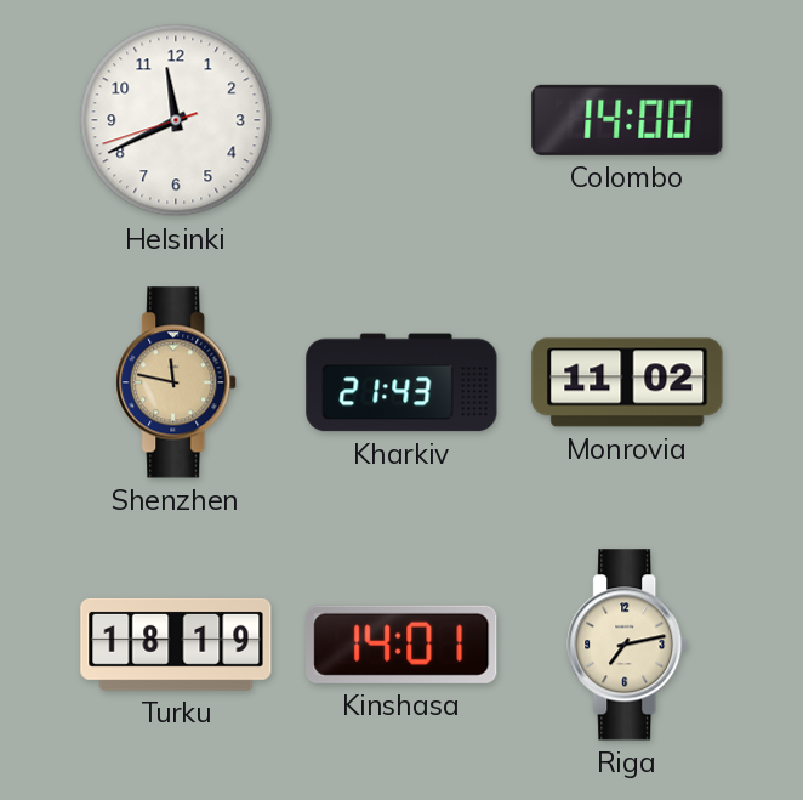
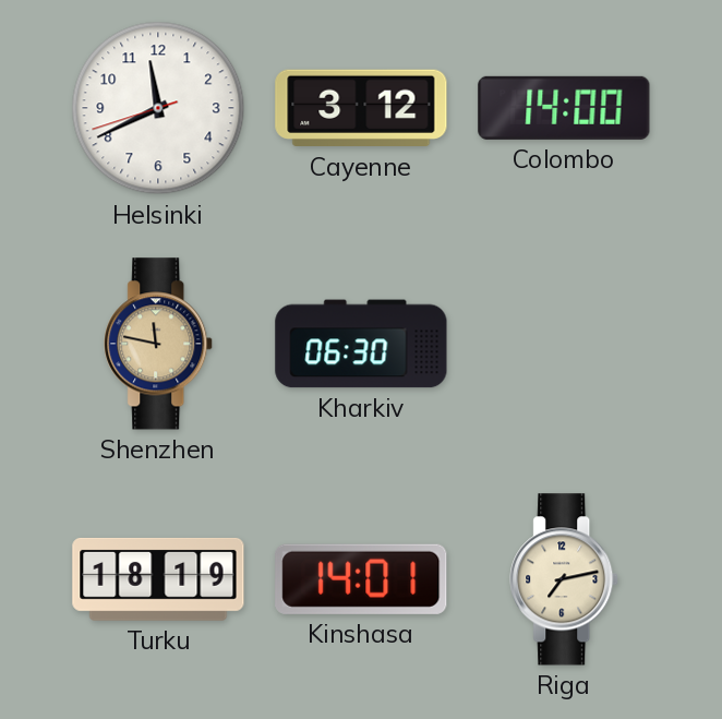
Cayenne: none -> 3:12 (361, 108)
Kharkiv: 21:43 -> 06:30 (361, 344)
Monrovia: 11:02 -> none (627, 382)
